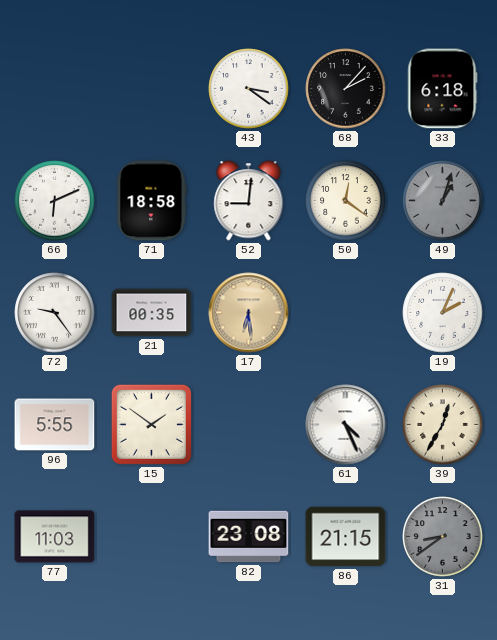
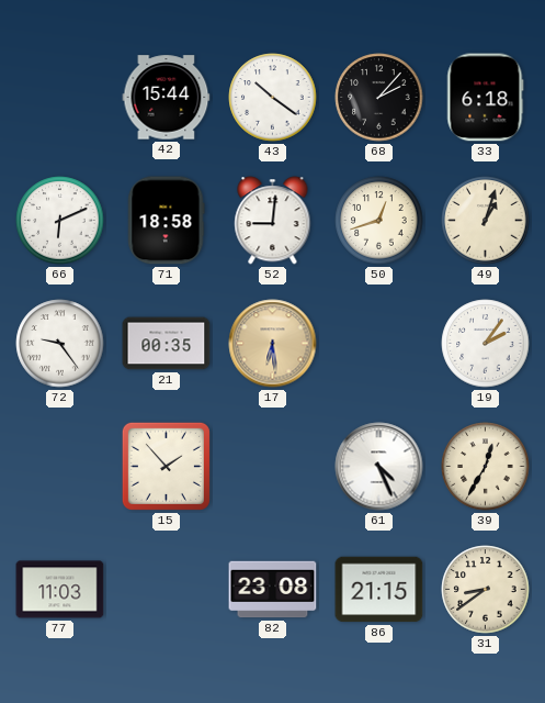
42: none -> 15:44 (167, 98)
43: 3:21 -> 10:21 (273, 98)
50: 12:21 -> 12:42 (379, 221)
49 dial: grey -> cream (486, 221)
19: 2:04 -> 2:06 (486, 344)
96: 5:55 -> none (55, 425)
15: 1:51 -> 1:53 (166, 466)
31 dial: grey -> cream (486, 590)
